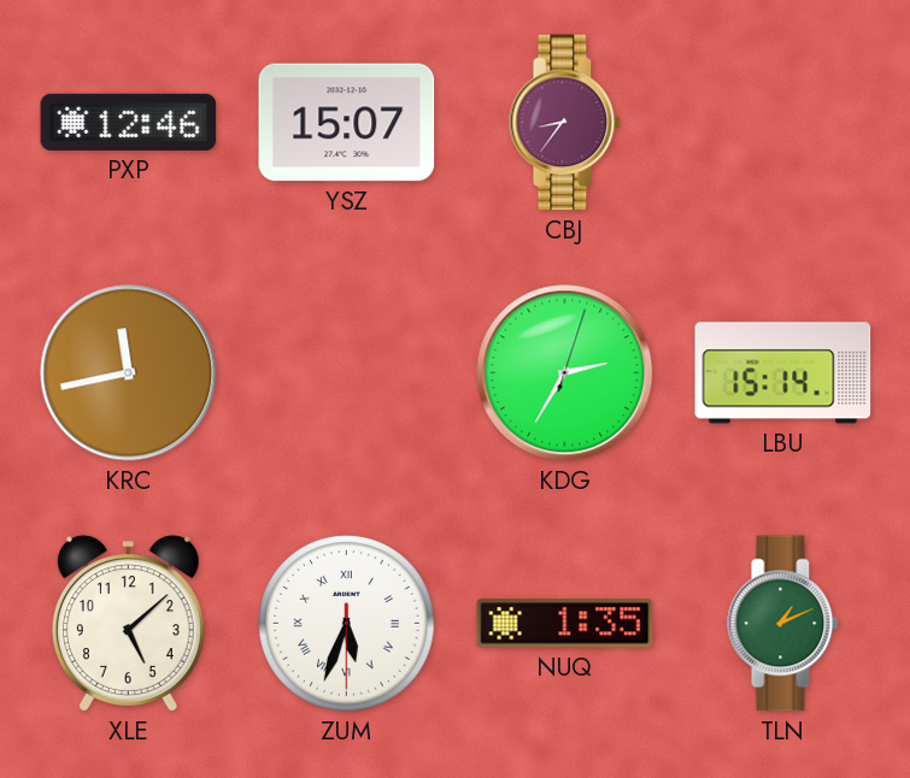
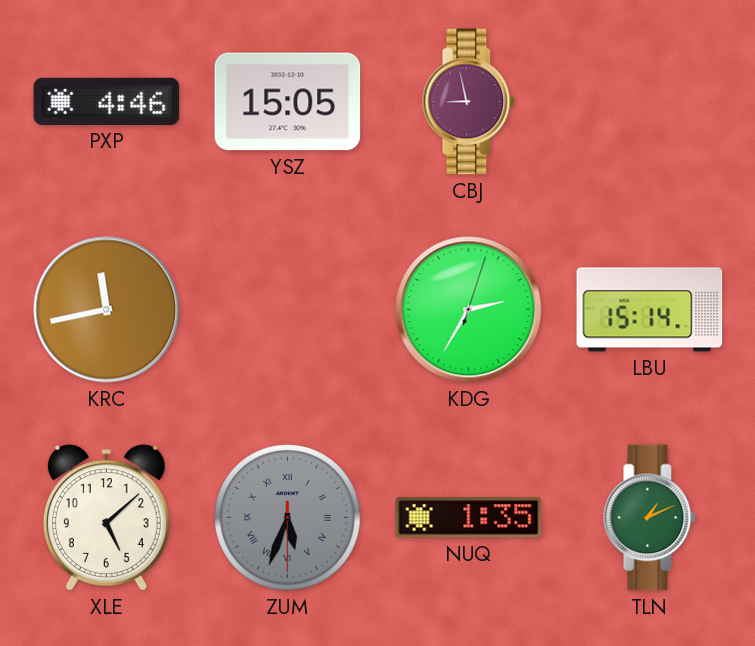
PXP: 12:46 -> 4:46 (107, 101)
YSZ: 15:07 -> 15:05 (288, 102)
CBJ: 8:36 -> 8:58 (469, 102)
ZUM dial: white -> grey (288, 518)
